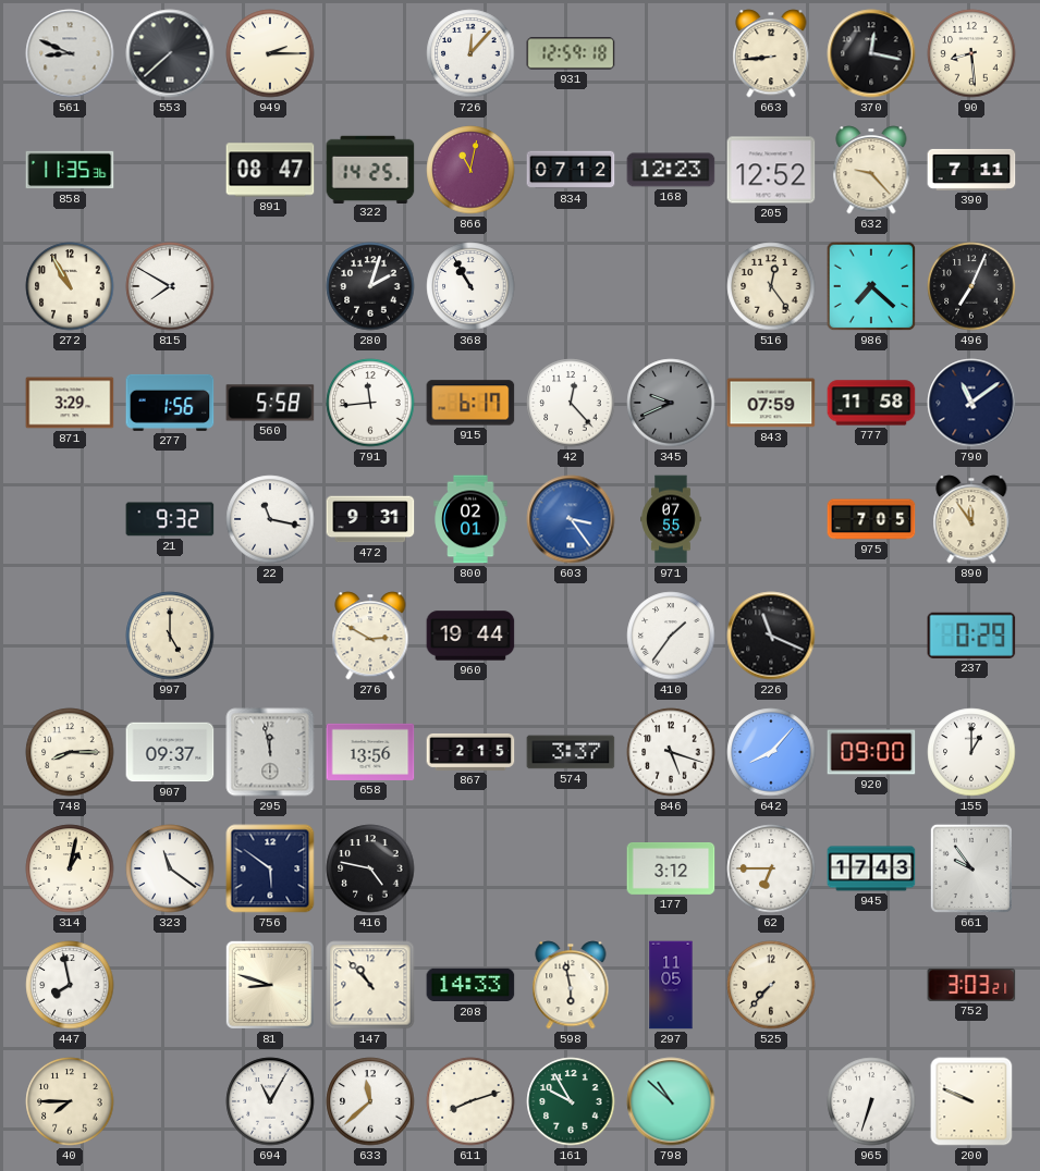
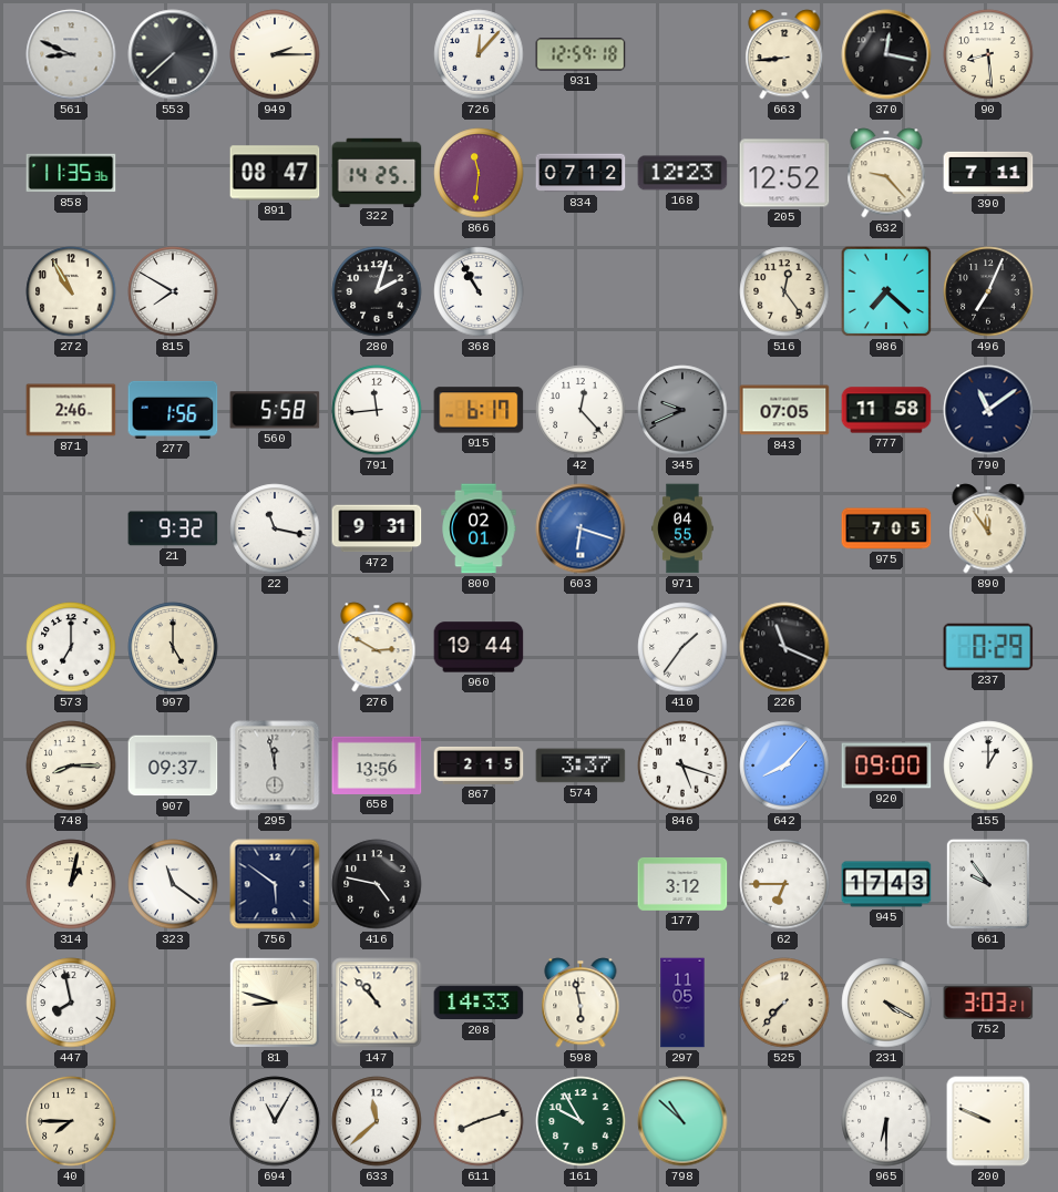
866: 11:02 -> 11:31 (479, 173)
871: 3:29 -> 2:46 (71, 410)
843: 07:59 -> 07:05 (784, 410)
603: 3:24 -> 6:18 (581, 528)
971: 07:55 -> 04:55 (682, 528)
573: none -> 7:00 (71, 647)
231: none -> 4:20 (886, 1003)
965: 6:33 -> 6:30 (886, 1121)
